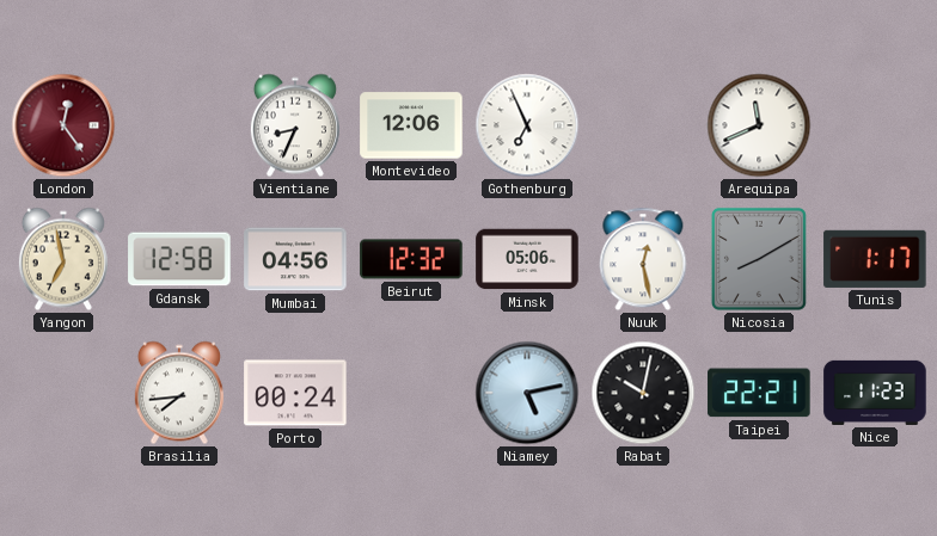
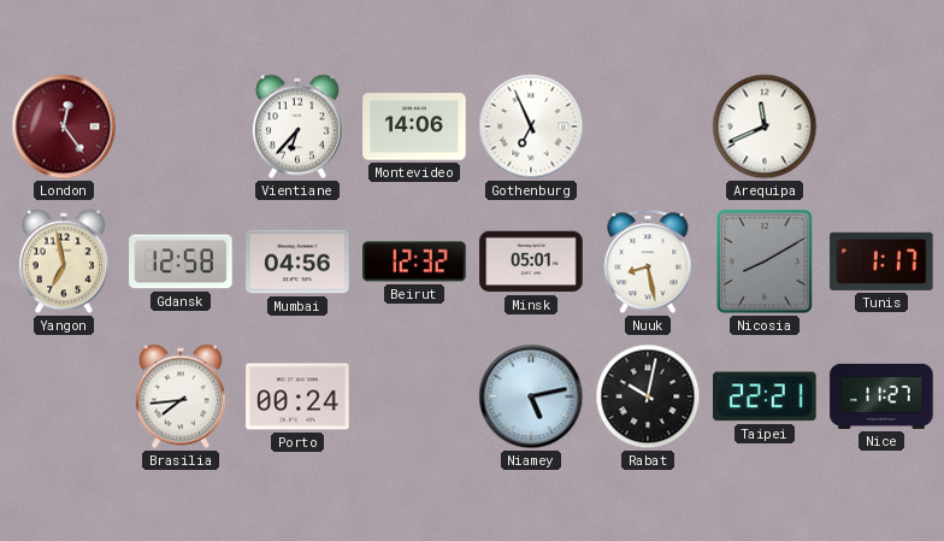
Vientiane: 8:34 -> 6:37 (297, 127)
Montevideo: 12:06 -> 14:06 (414, 127)
Minsk: 05:06 -> 05:01 (531, 261)
Nuuk: 12:28 -> 8:28 (648, 261)
Nice: 11:23 -> 11:27 (881, 396)
